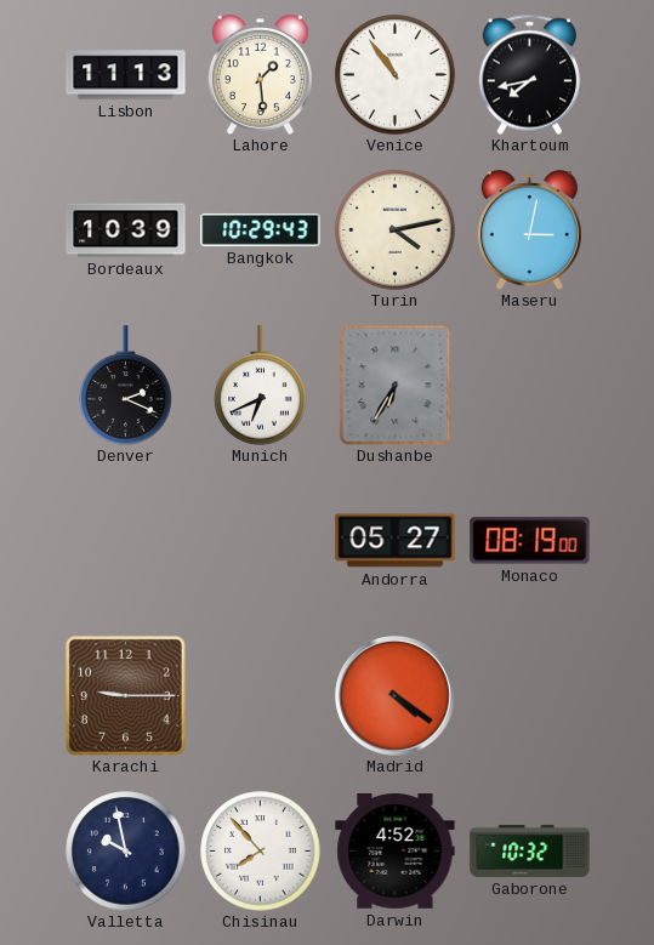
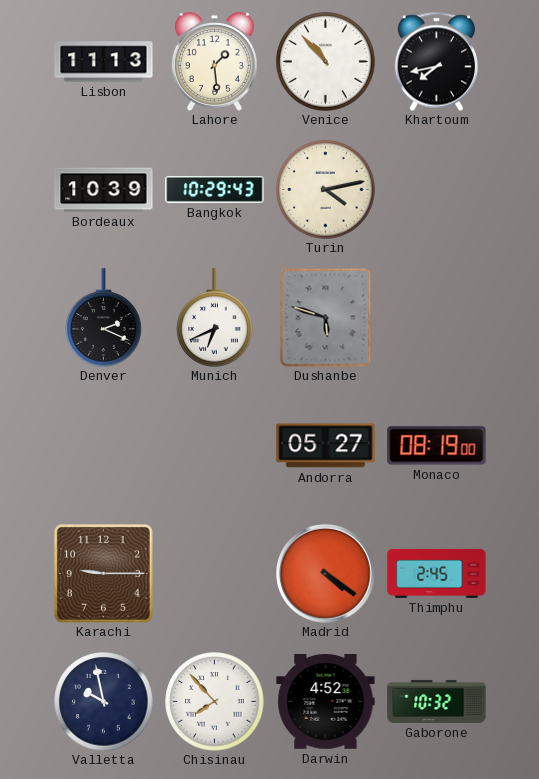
Venice: 10:54 -> 10:53 (326, 62)
Maseru: 3:02 -> none (529, 230)
Dushanbe: 6:35 -> 5:48 (326, 317)
Thimphu: none -> 2:45 (437, 573)
